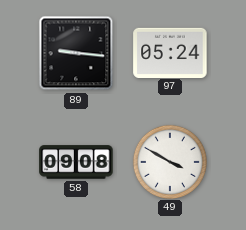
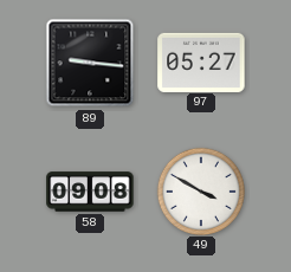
97: 05:24 -> 05:27 (201, 61)
